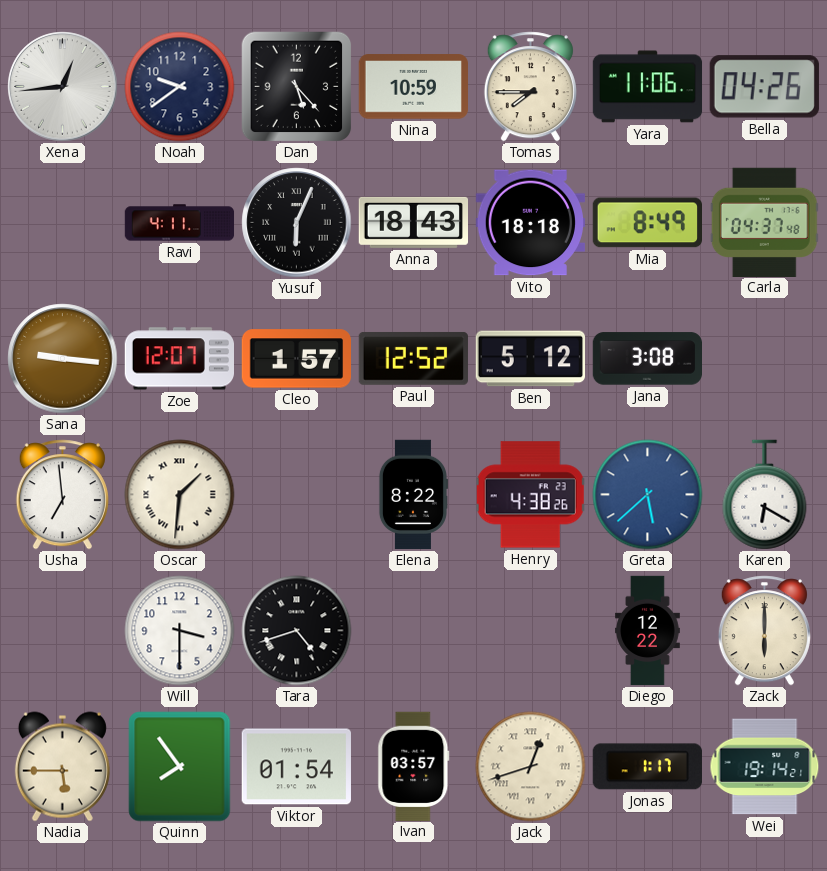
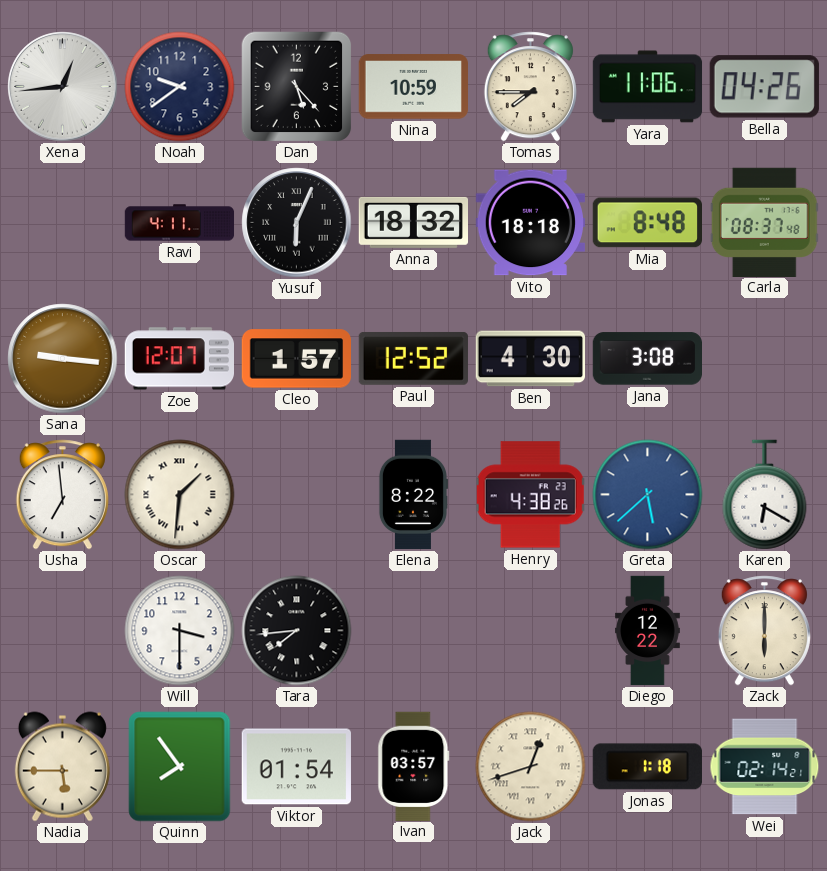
Anna: 18:43 -> 18:32 (413, 222)
Mia: 8:49 -> 8:48 (647, 223)
Carla: 04:37 -> 08:37 (764, 222)
Ben: 5:12 -> 4:30 (530, 359)
Tara: 4:42 -> 7:44 (297, 631)
Jonas: 1:17 -> 1:18 (647, 767)
Wei: 19:14 -> 02:14 (765, 767)
